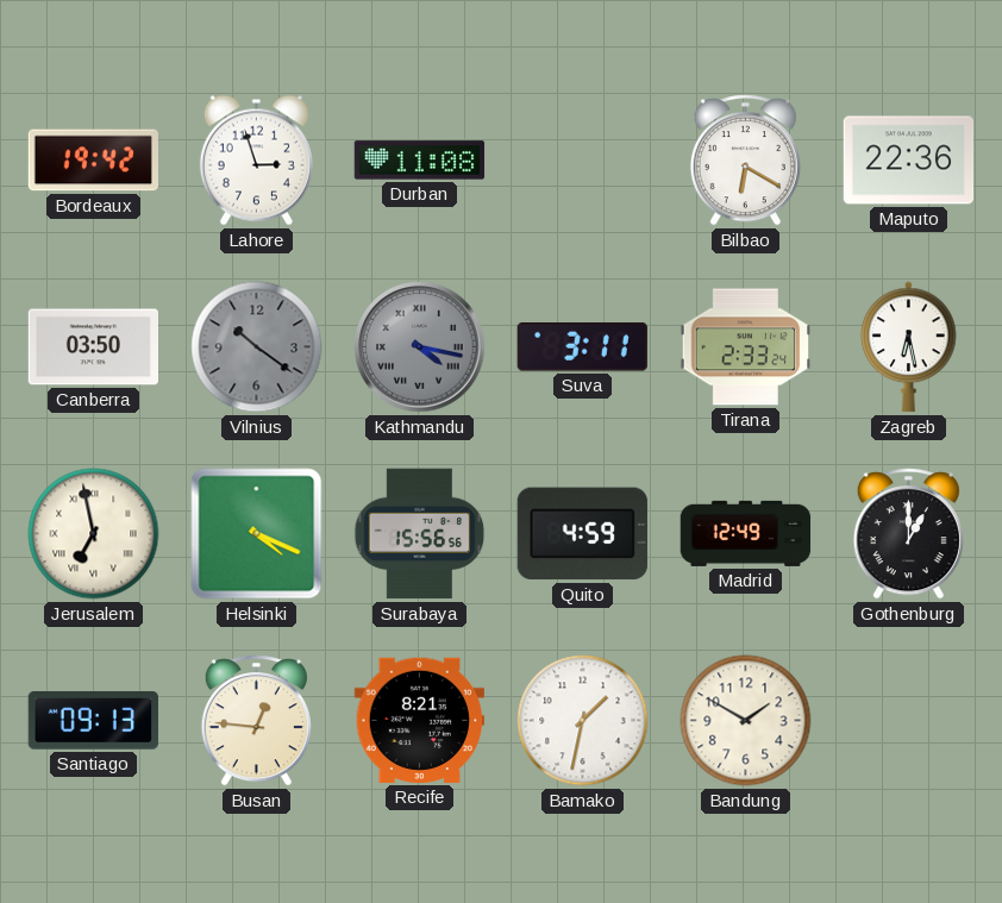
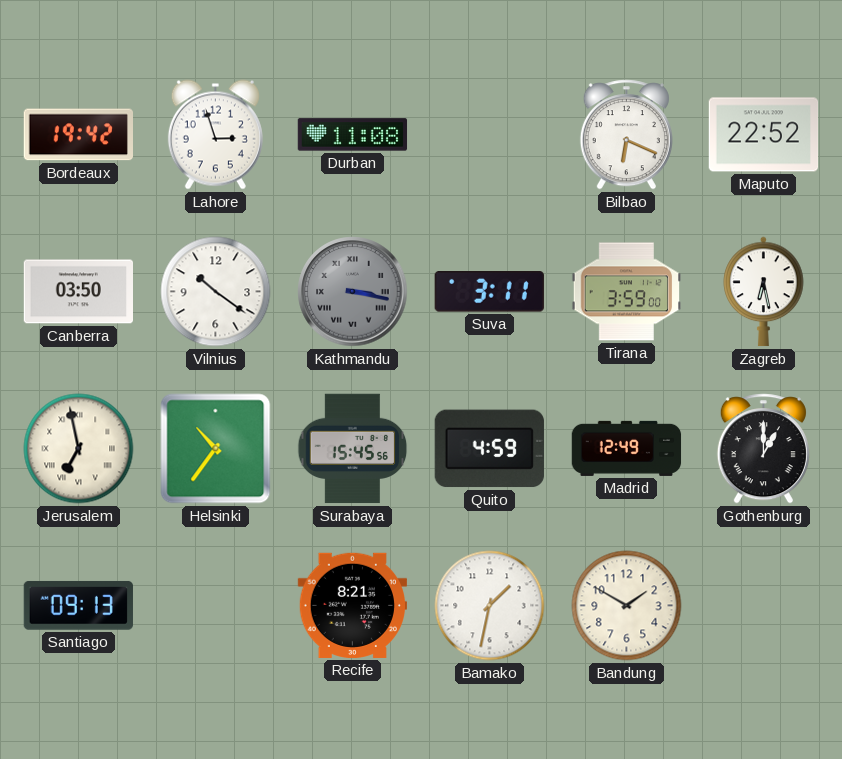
Bilbao: 6:20 -> 6:19 (626, 135)
Maputo: 22:36 -> 22:52 (764, 135)
Vilnius dial: grey -> white (216, 292)
Kathmandu: 4:17 -> 3:17 (353, 292)
Tirana: 2:33 -> 3:59 (626, 292)
Helsinki: 4:19 -> 10:36 (216, 449)
Surabaya: 15:56 -> 15:45 (353, 449)
Busan: 12:46 -> none (256, 721)
